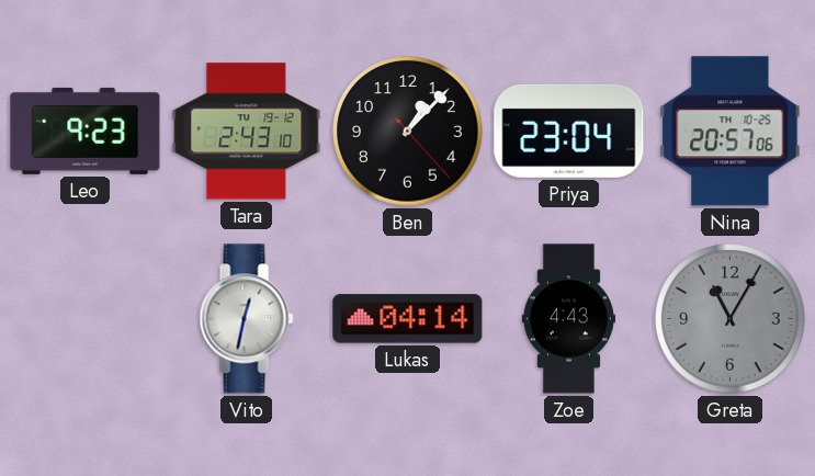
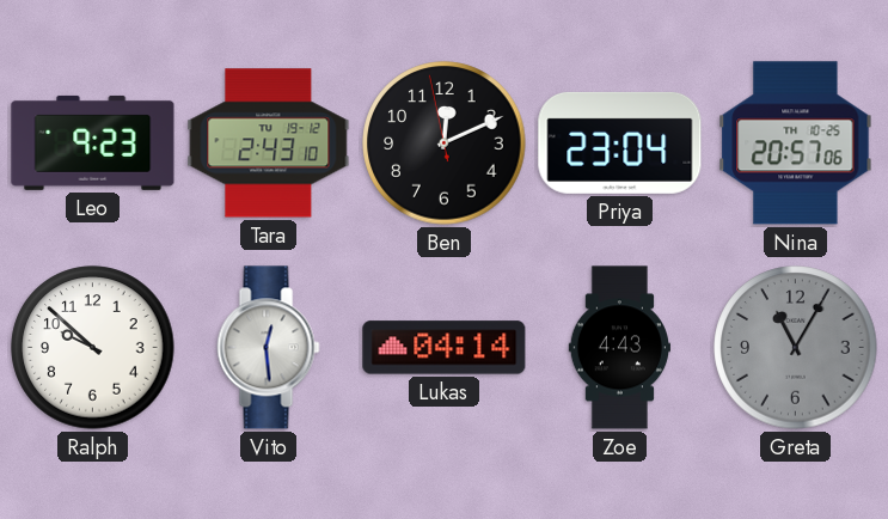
Ben: 1:07 -> 12:10 (445, 144)
Ralph: none -> 9:52 (93, 348)
Vito: 12:32 -> 12:29 (269, 348)
